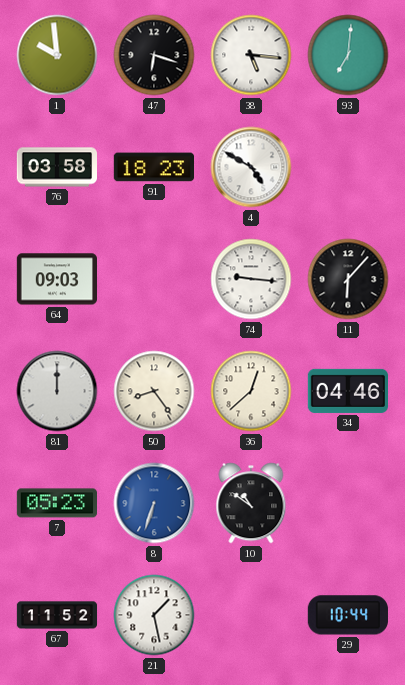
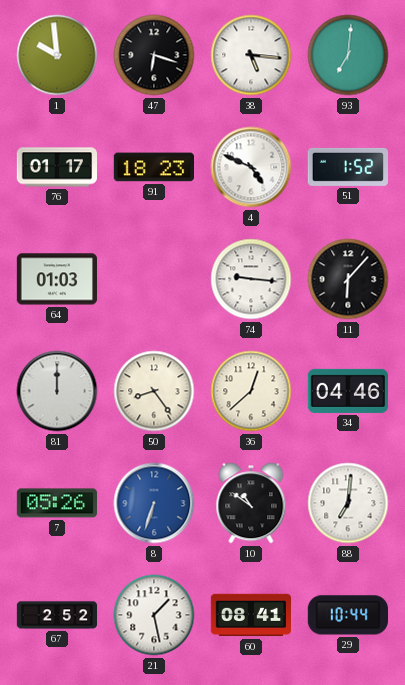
76: 03:58 -> 01:17 (57, 167)
4: 4:50 -> 4:49 (251, 167)
51: none -> 1:52 (347, 167)
64: 09:03 -> 01:03 (56, 279)
7: 05:23 -> 05:26 (56, 503)
88: none -> 7:01 (348, 503)
67: 11:52 -> 2:52 (57, 615)
60: none -> 08:41 (250, 615)
